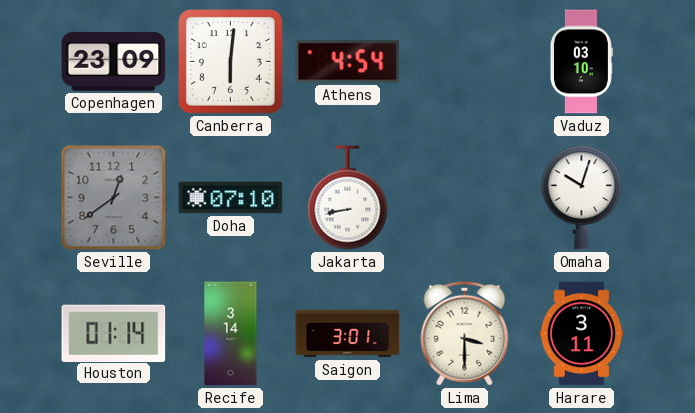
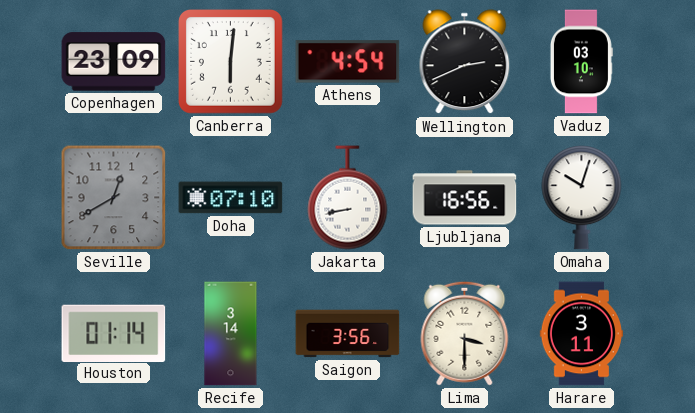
Wellington: none -> 2:41 (465, 62)
Seville: 12:39 -> 12:40 (114, 198)
Ljubljana: none -> 16:56 (465, 198)
Saigon: 3:01 -> 3:56 (348, 334)
